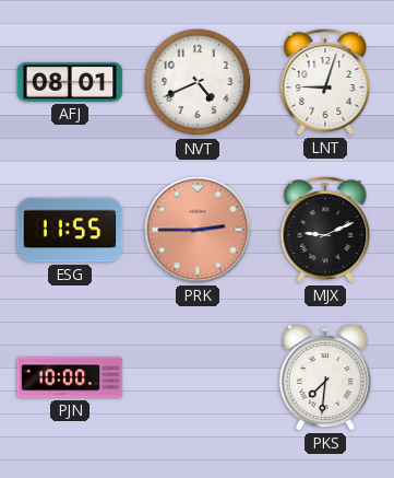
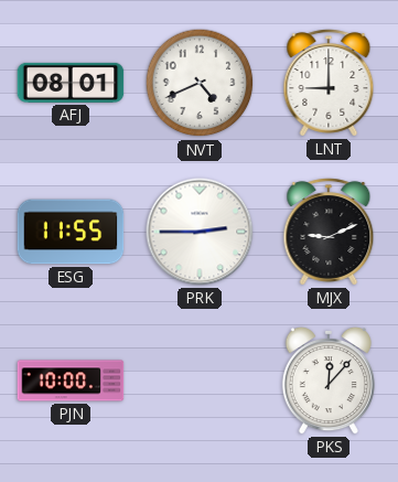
LNT: 9:03 -> 9:00 (329, 83)
PRK dial: salmon -> white (200, 232)
PKS: 7:31 -> 12:07 (329, 381)
